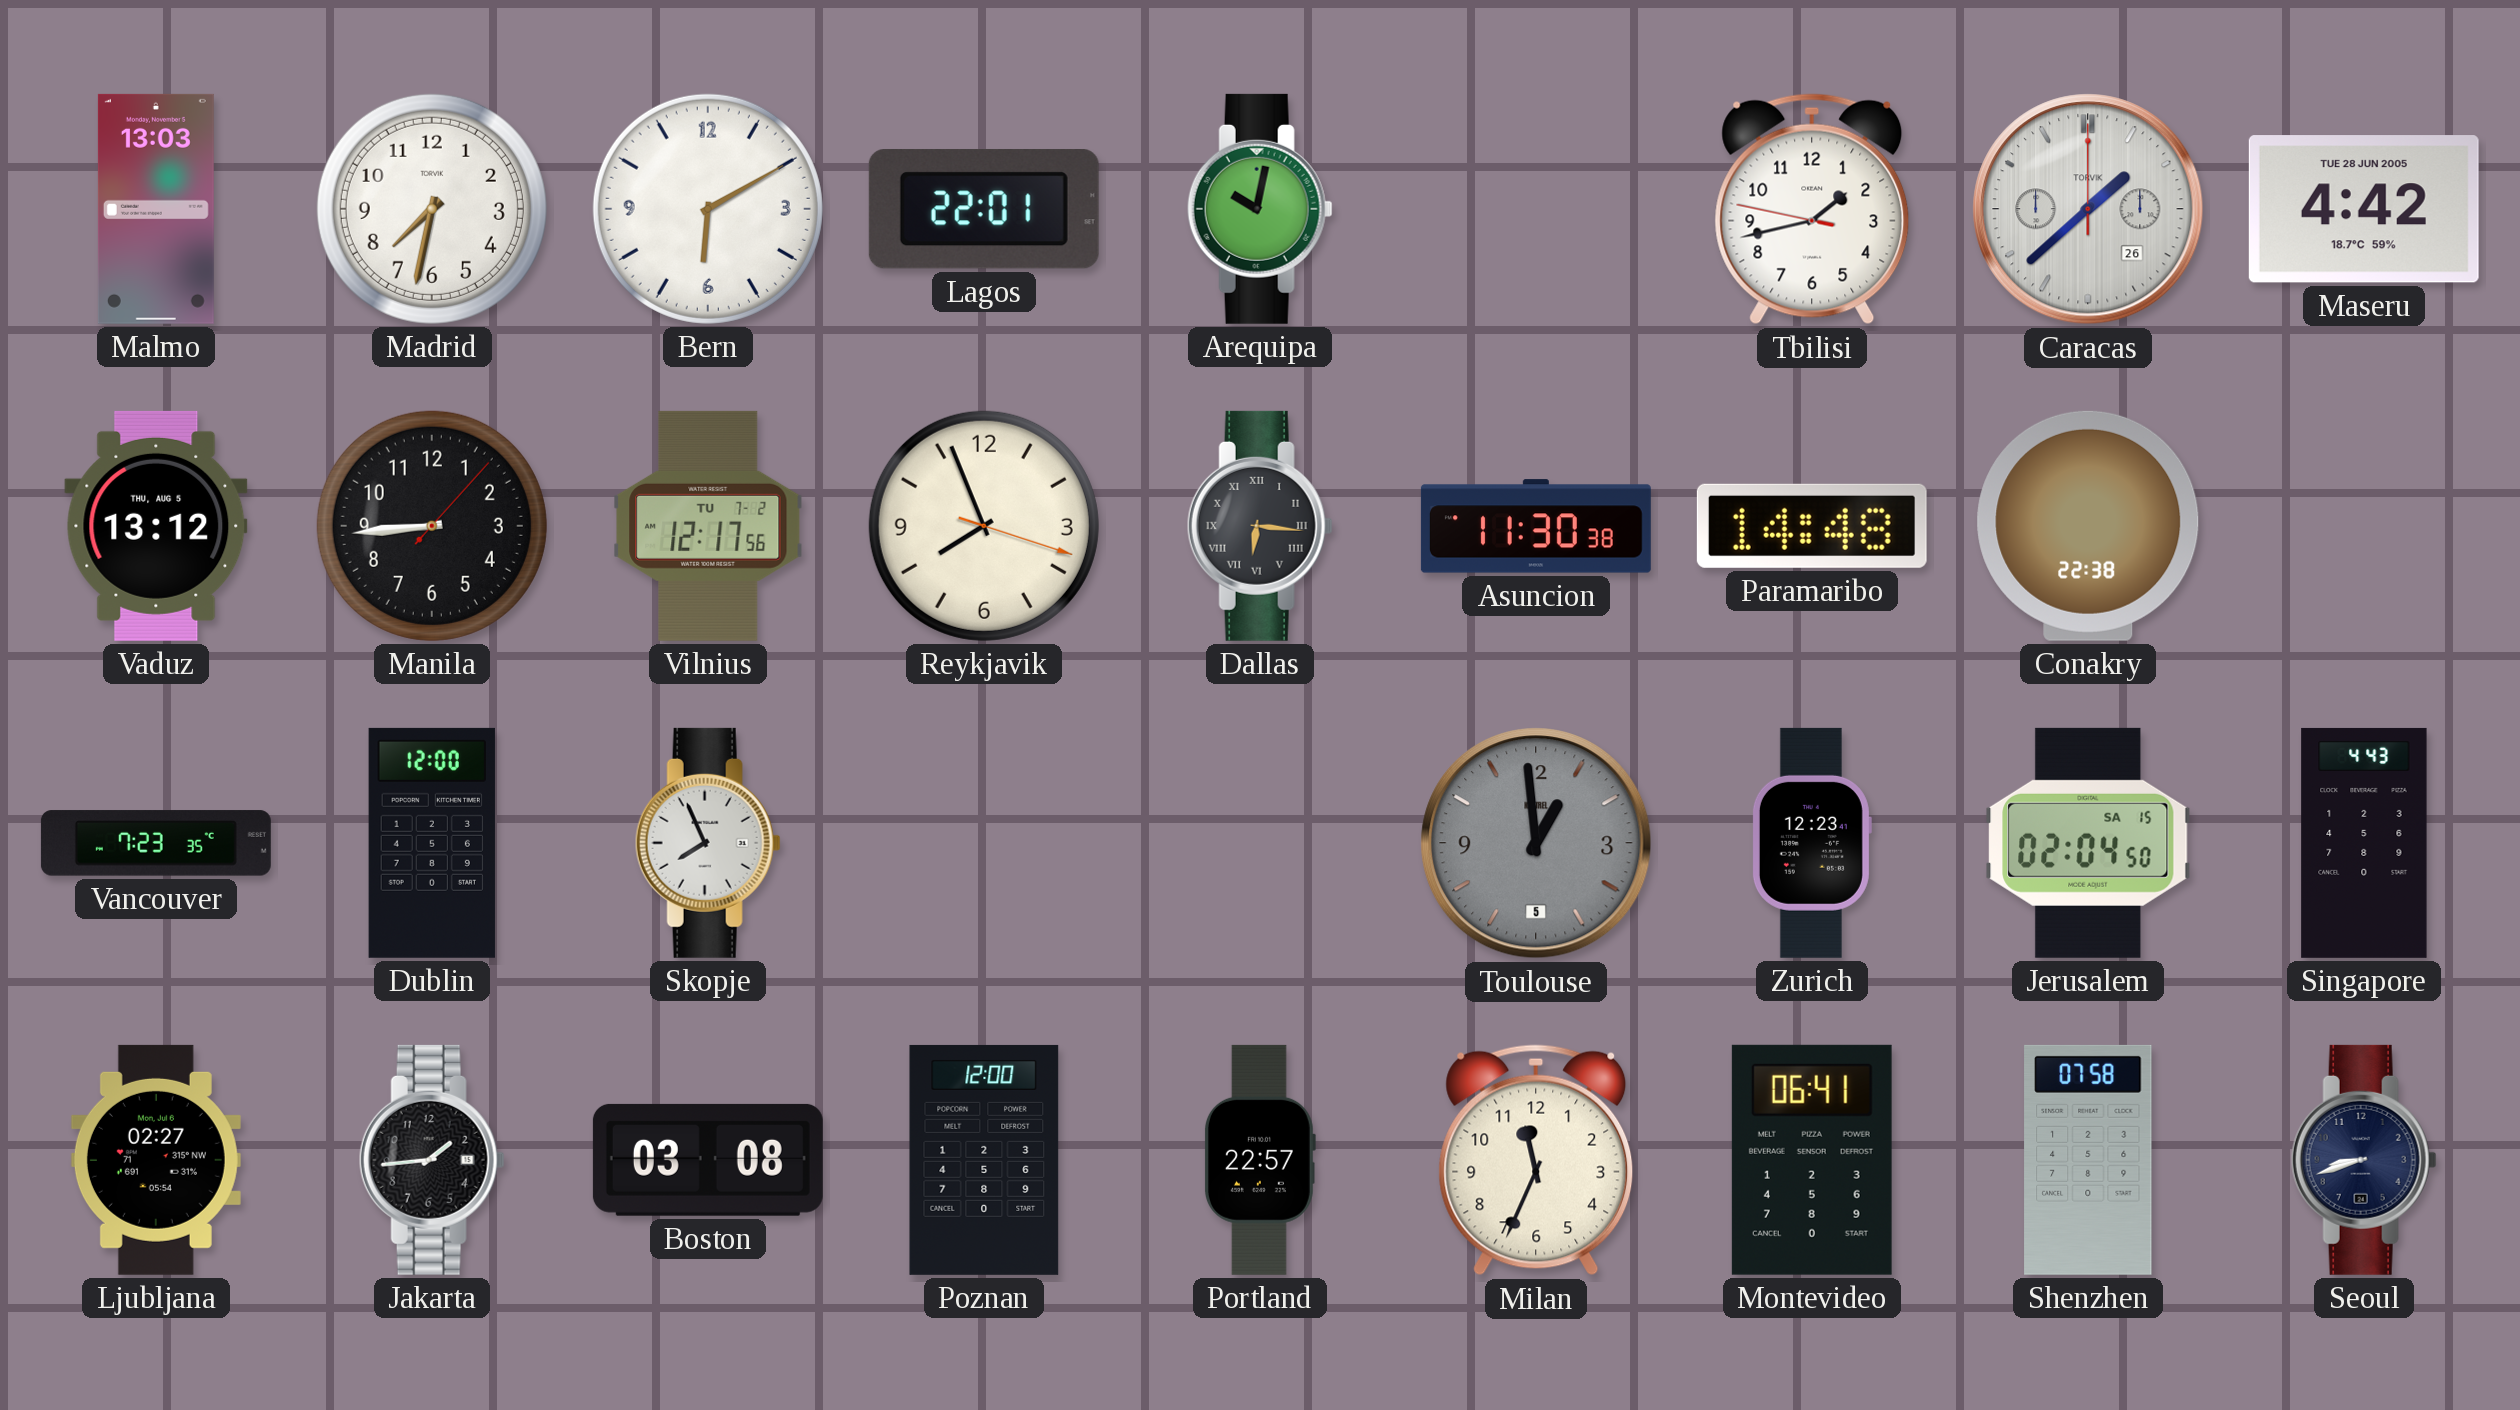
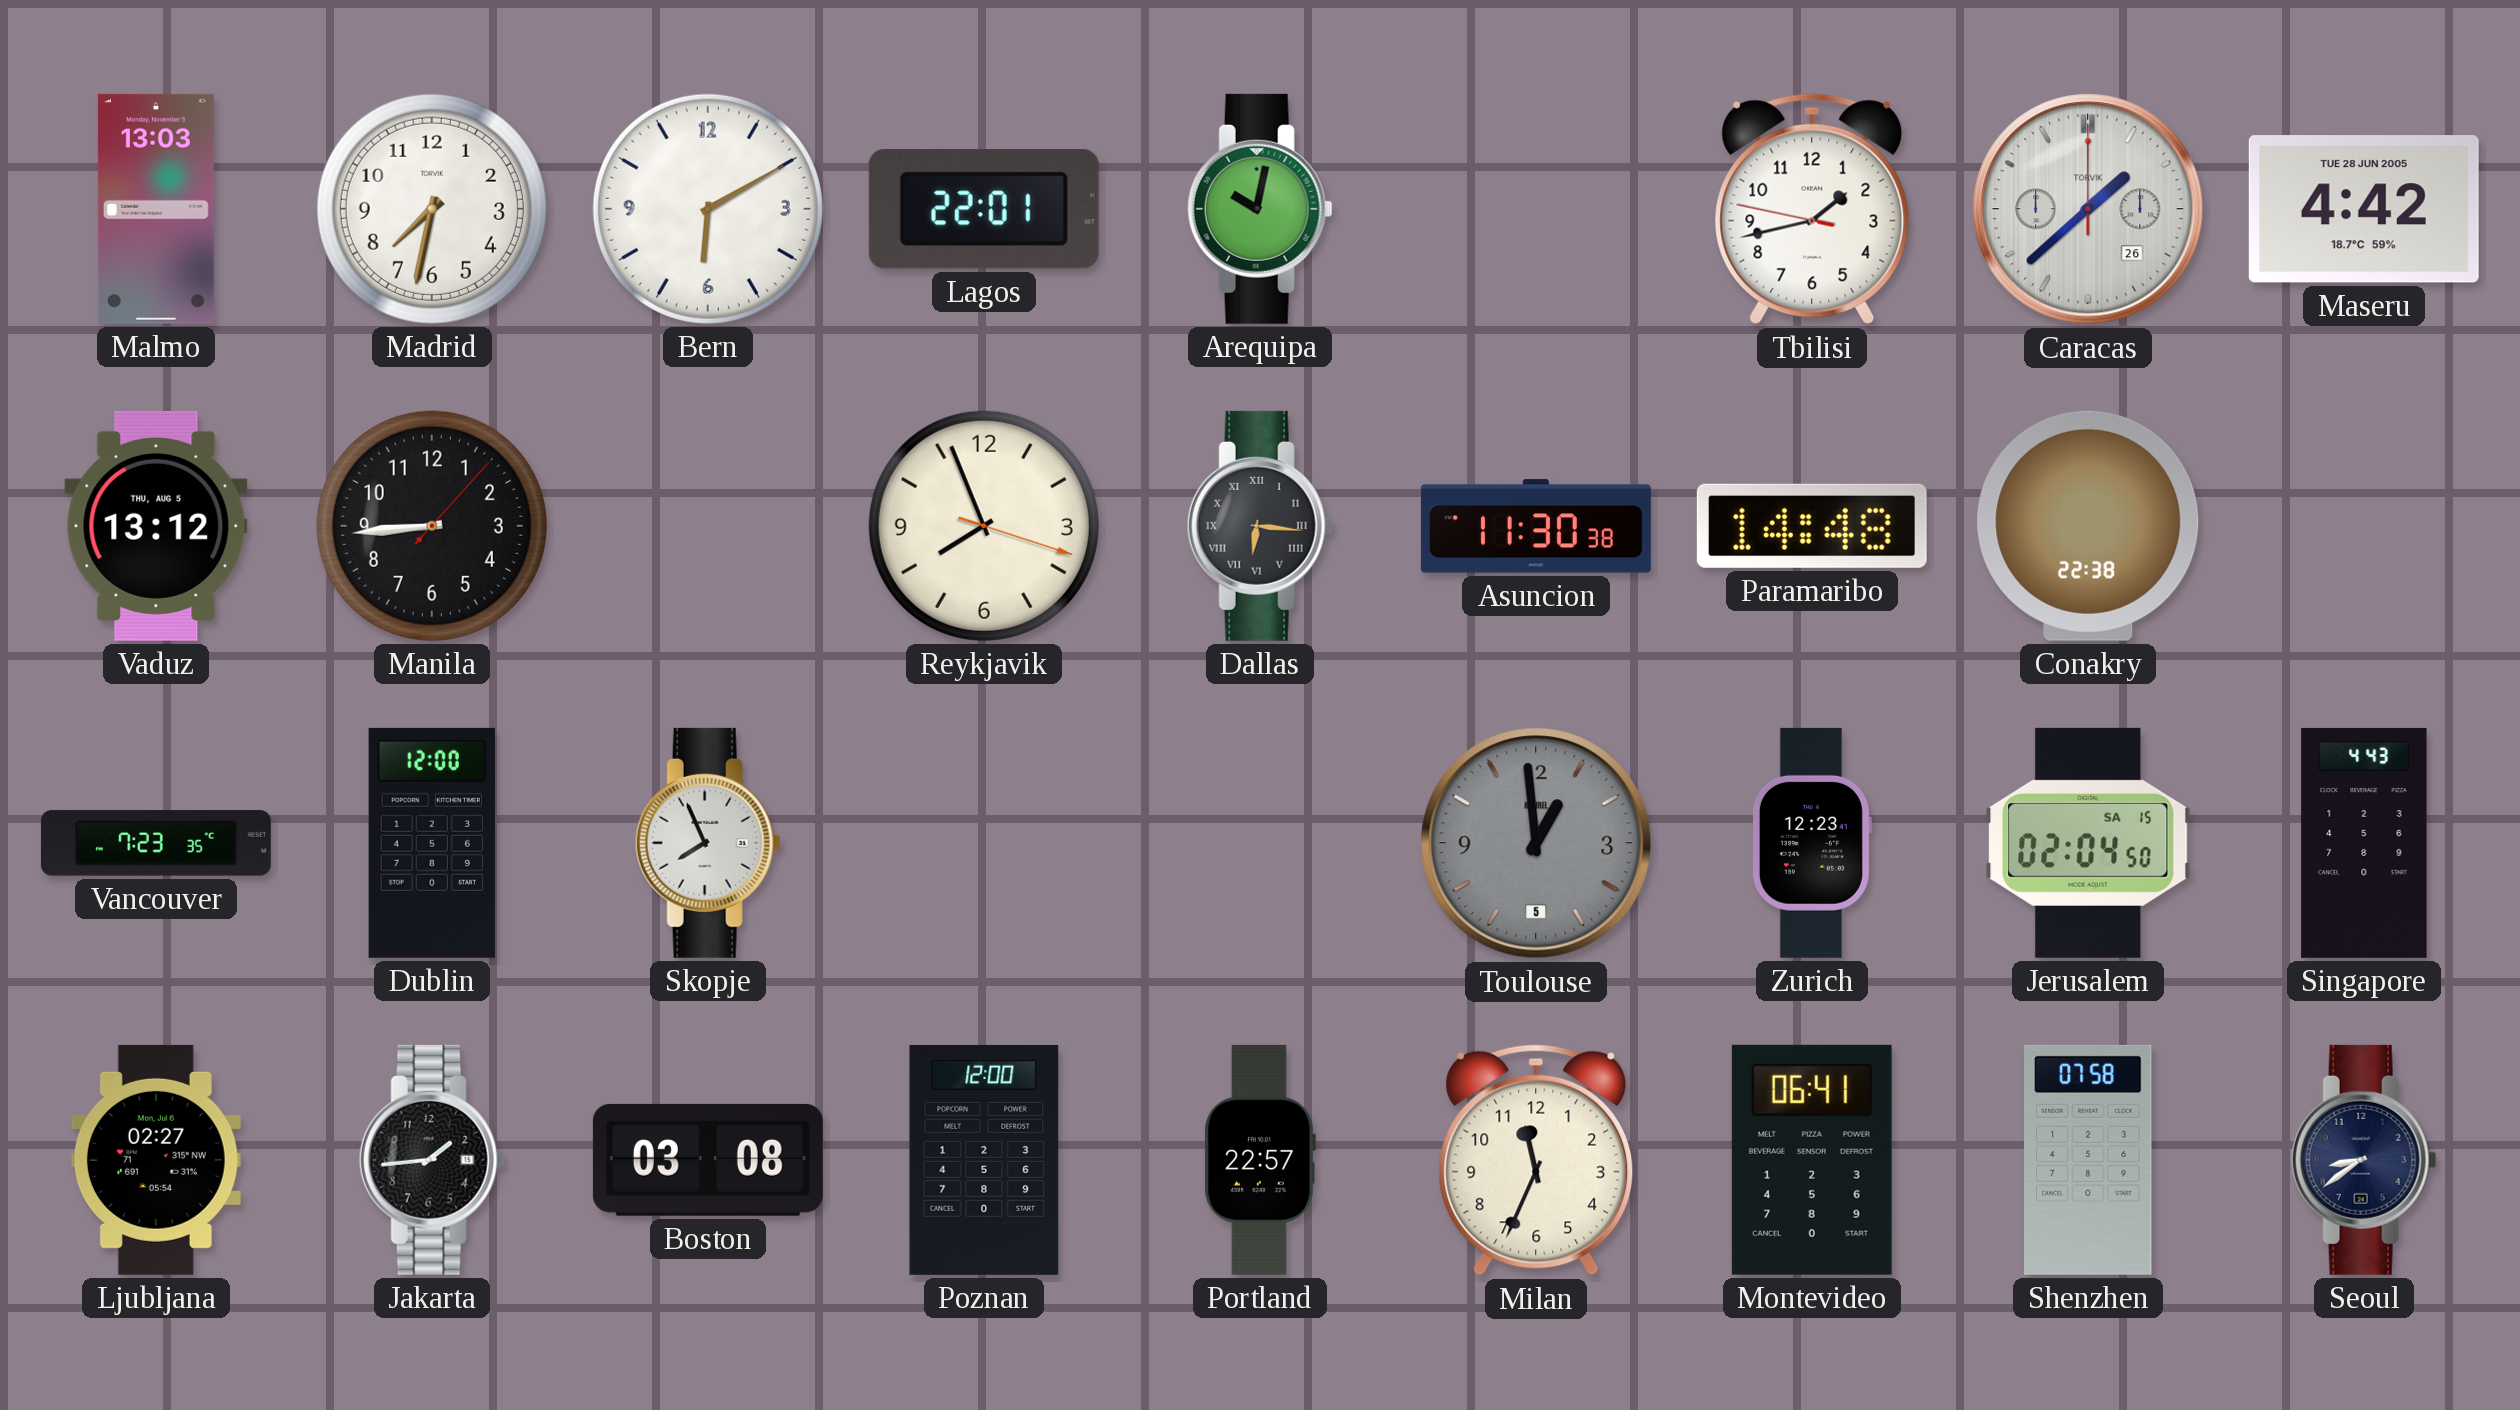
Vilnius: 12:17 -> none (708, 526)
Seoul: 8:42 -> 8:39 (2364, 1160)
